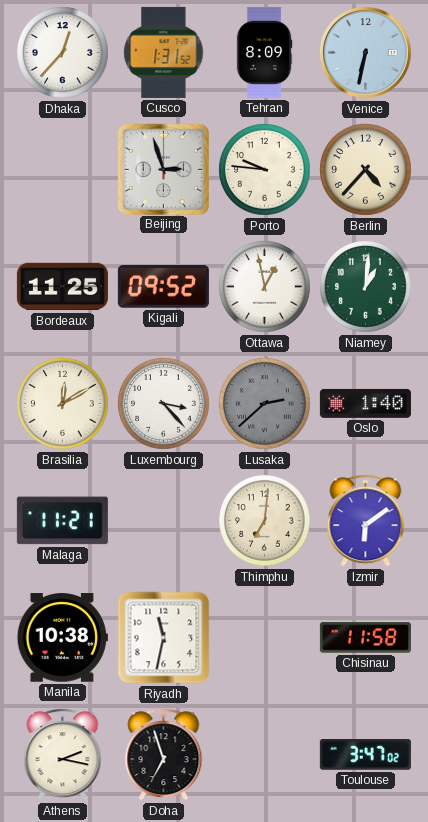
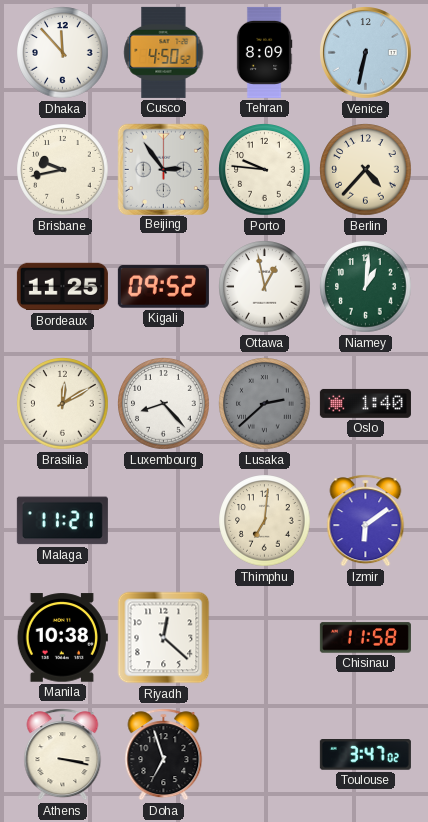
Dhaka: 12:37 -> 11:53 (63, 53)
Cusco: 1:31 -> 4:50 (164, 52)
Brisbane: none -> 9:43 (63, 170)
Beijing: 2:57 -> 2:54 (163, 169)
Luxembourg: 3:23 -> 8:23 (164, 404)
Riyadh: 11:32 -> 12:22 (164, 638)
Athens: 2:17 -> 3:17 (63, 755)
